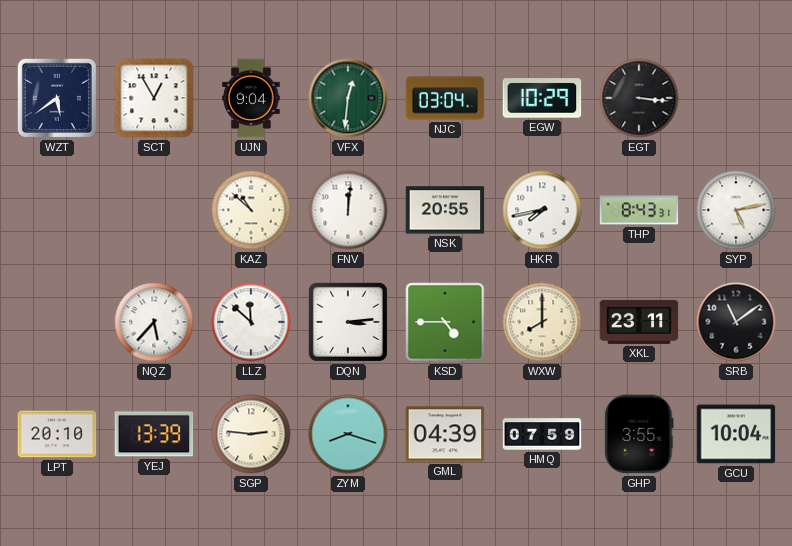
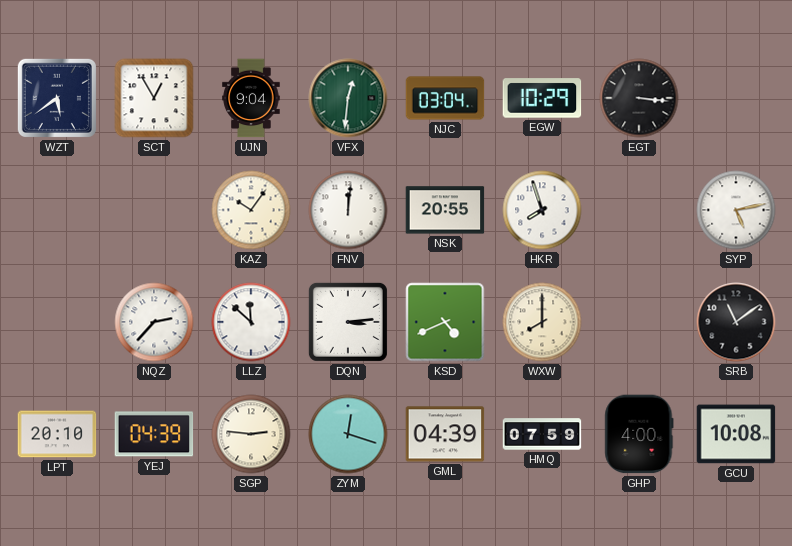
KAZ: 10:52 -> 10:06 (251, 210)
HKR: 7:43 -> 7:57 (542, 210)
THP: 8:43 -> none (639, 210)
NQZ: 5:37 -> 2:37 (154, 322)
KSD: 4:45 -> 4:41 (445, 322)
XKL: 23:11 -> none (639, 322)
YEJ: 13:39 -> 04:39 (154, 434)
ZYM: 8:18 -> 12:18 (348, 434)
GHP: 3:55 -> 4:00 (639, 434)
GCU: 10:04 -> 10:08 (736, 434)
